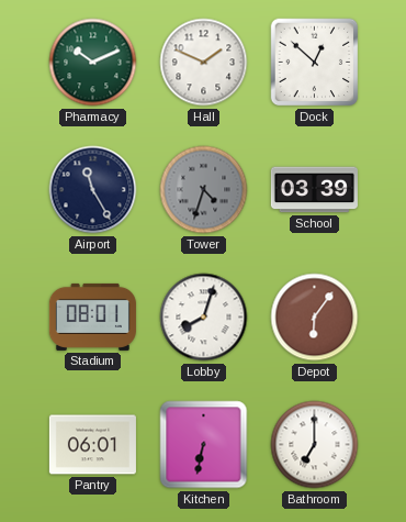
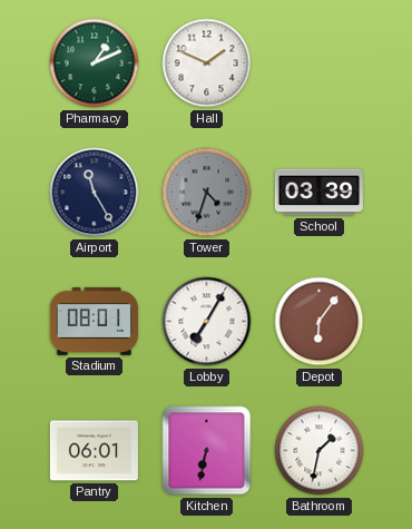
Pharmacy: 10:11 -> 1:11 (95, 63)
Dock: 12:52 -> none (315, 63)
Lobby: 8:03 -> 7:05 (207, 322)
Bathroom: 7:00 -> 1:32 (320, 451)
